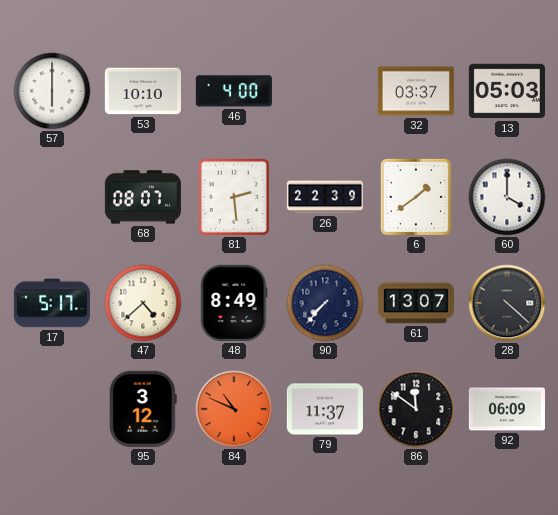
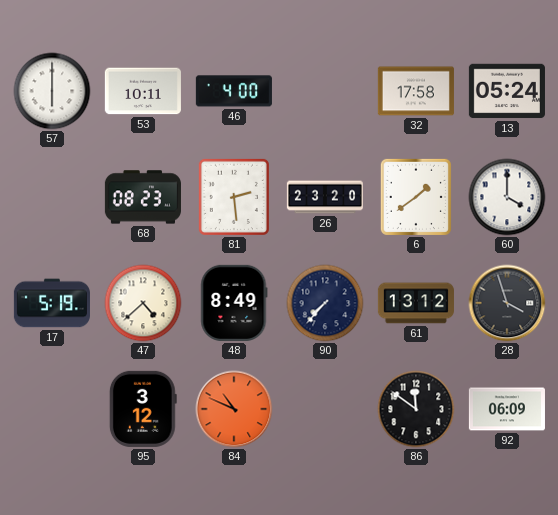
53: 10:10 -> 10:11 (143, 91)
32: 03:37 -> 17:58 (416, 91)
13: 05:03 -> 05:24 (507, 91)
68: 08:07 -> 08:23 (143, 197)
26: 22:39 -> 23:20 (324, 197)
17: 5:17 -> 5:19 (52, 303)
61: 13:07 -> 13:12 (416, 303)
28: 4:22 -> 3:57 (507, 303)
79: 11:37 -> none (325, 409)
